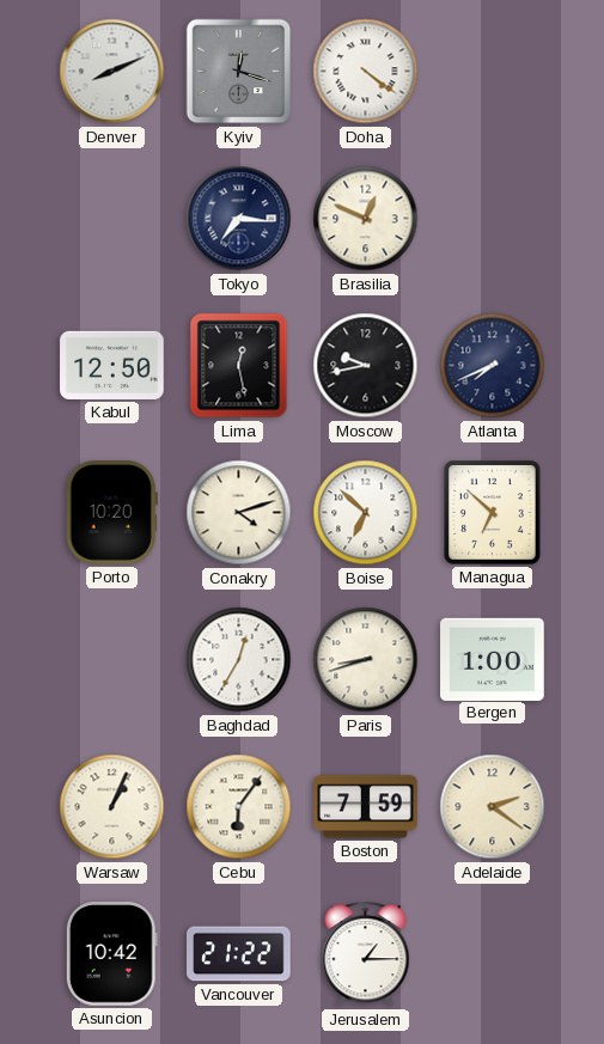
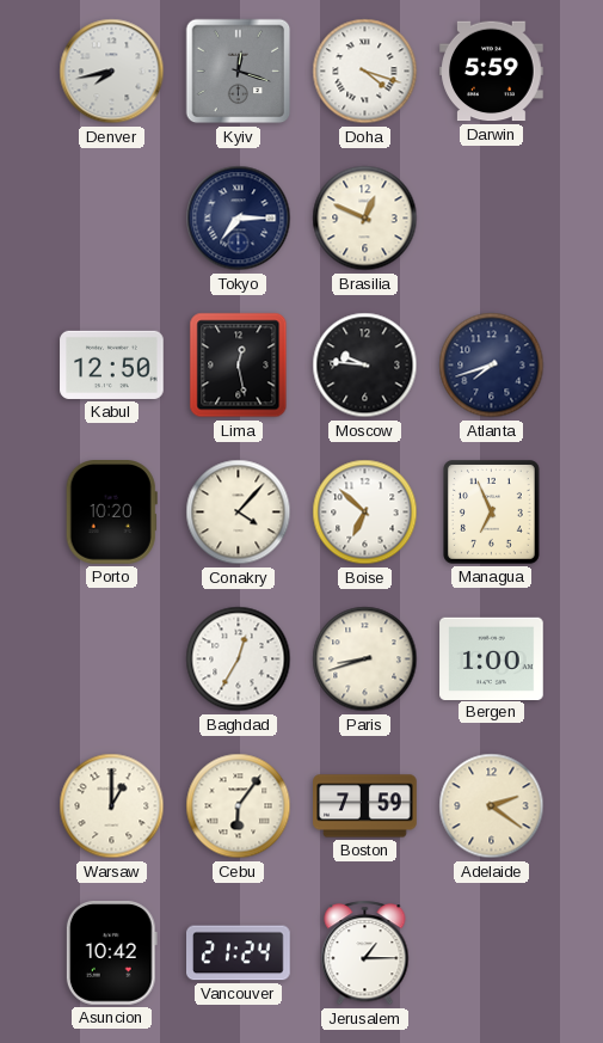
Denver: 8:11 -> 7:43 (112, 72)
Doha: 4:21 -> 4:18 (365, 72)
Darwin: none -> 5:59 (492, 72)
Tokyo: 7:16 -> 7:15 (239, 219)
Moscow: 9:43 -> 9:46 (365, 366)
Atlanta: 7:41 -> 7:42 (492, 366)
Conakry: 4:12 -> 4:07 (239, 513)
Managua: 6:52 -> 6:56 (492, 513)
Warsaw: 1:04 -> 1:00 (112, 806)
Vancouver: 21:22 -> 21:24 (239, 953)
